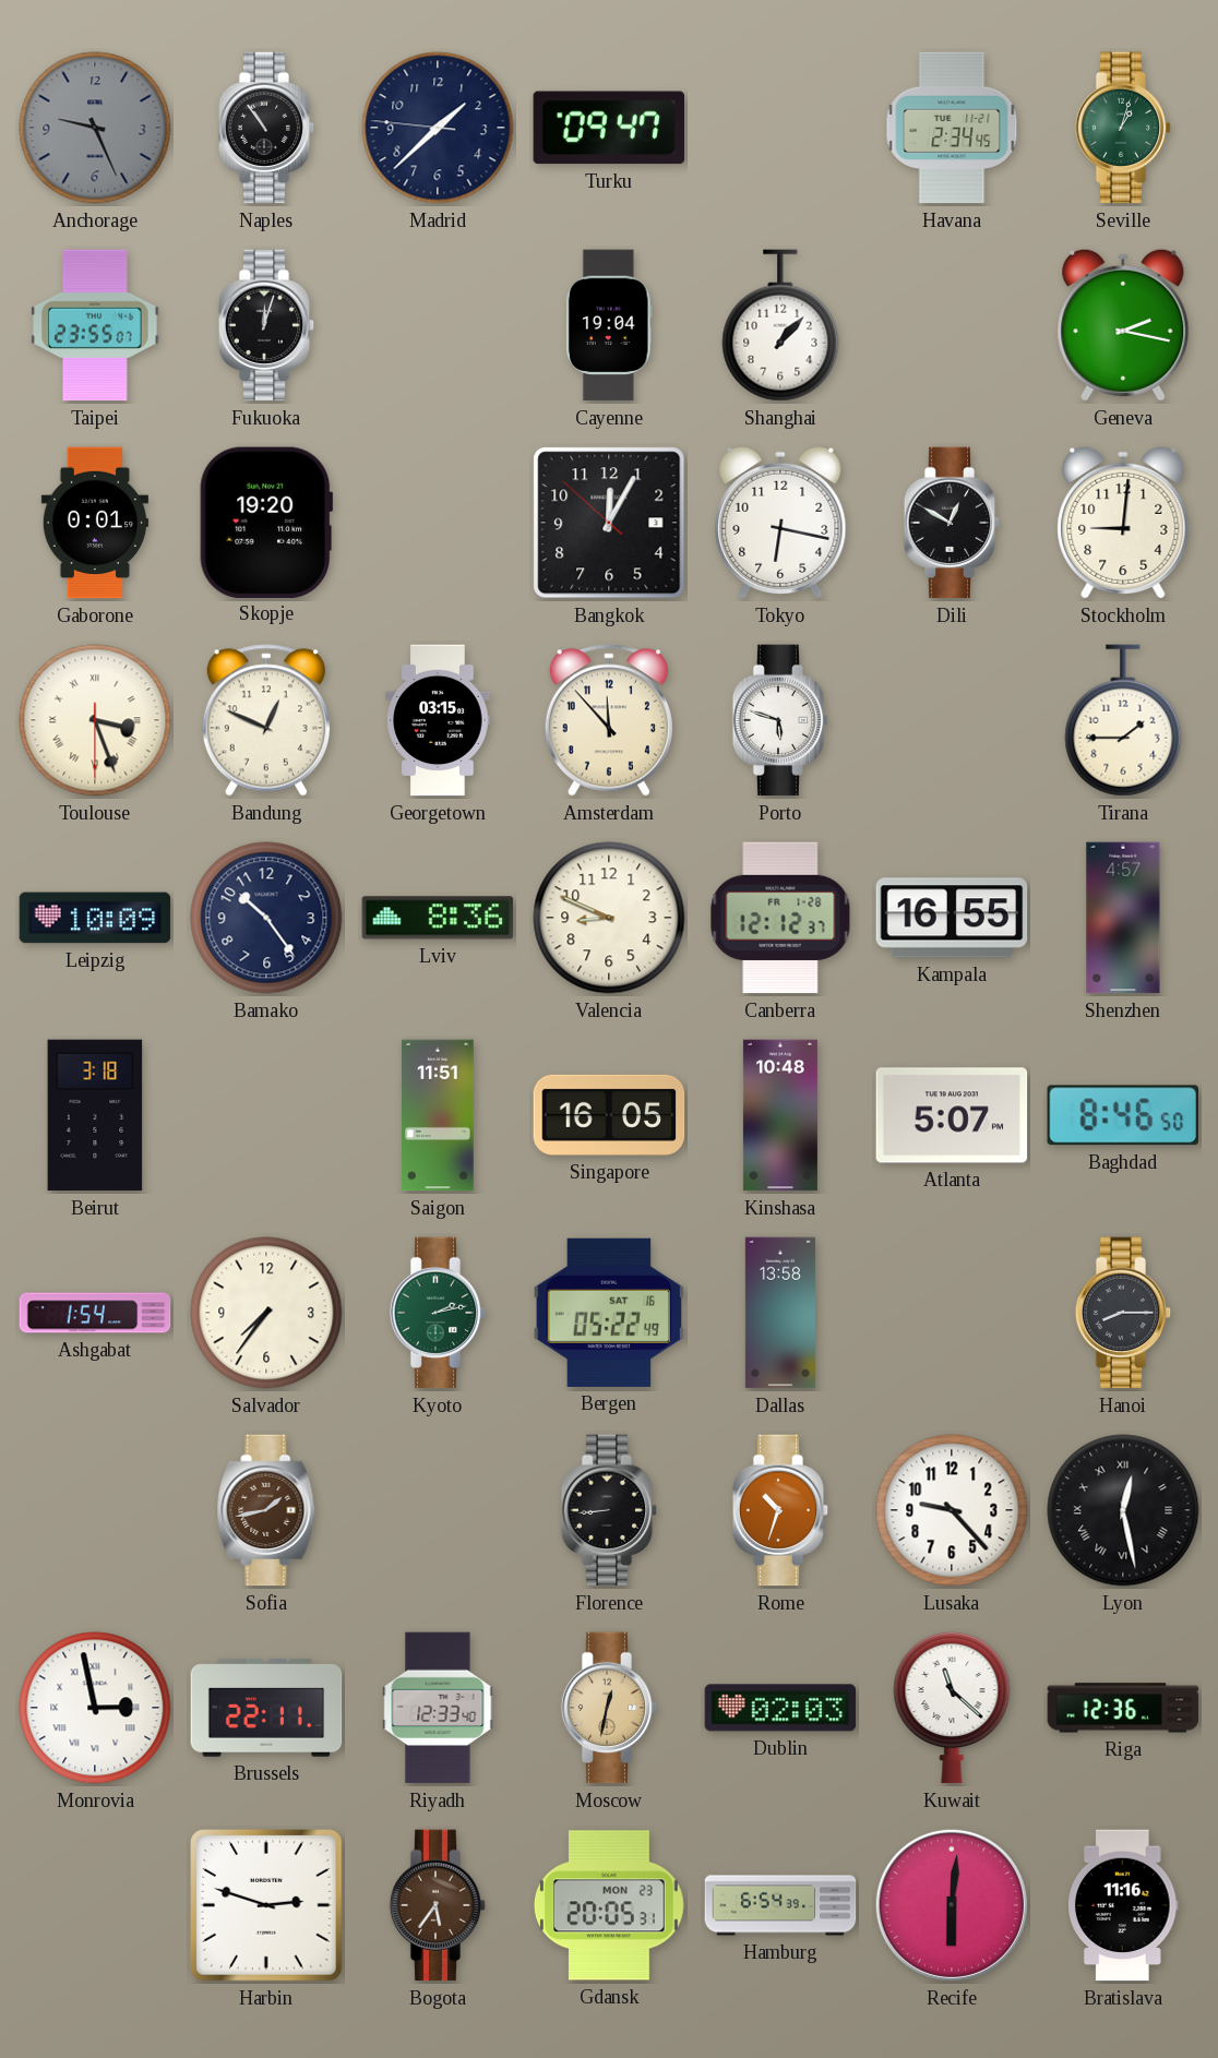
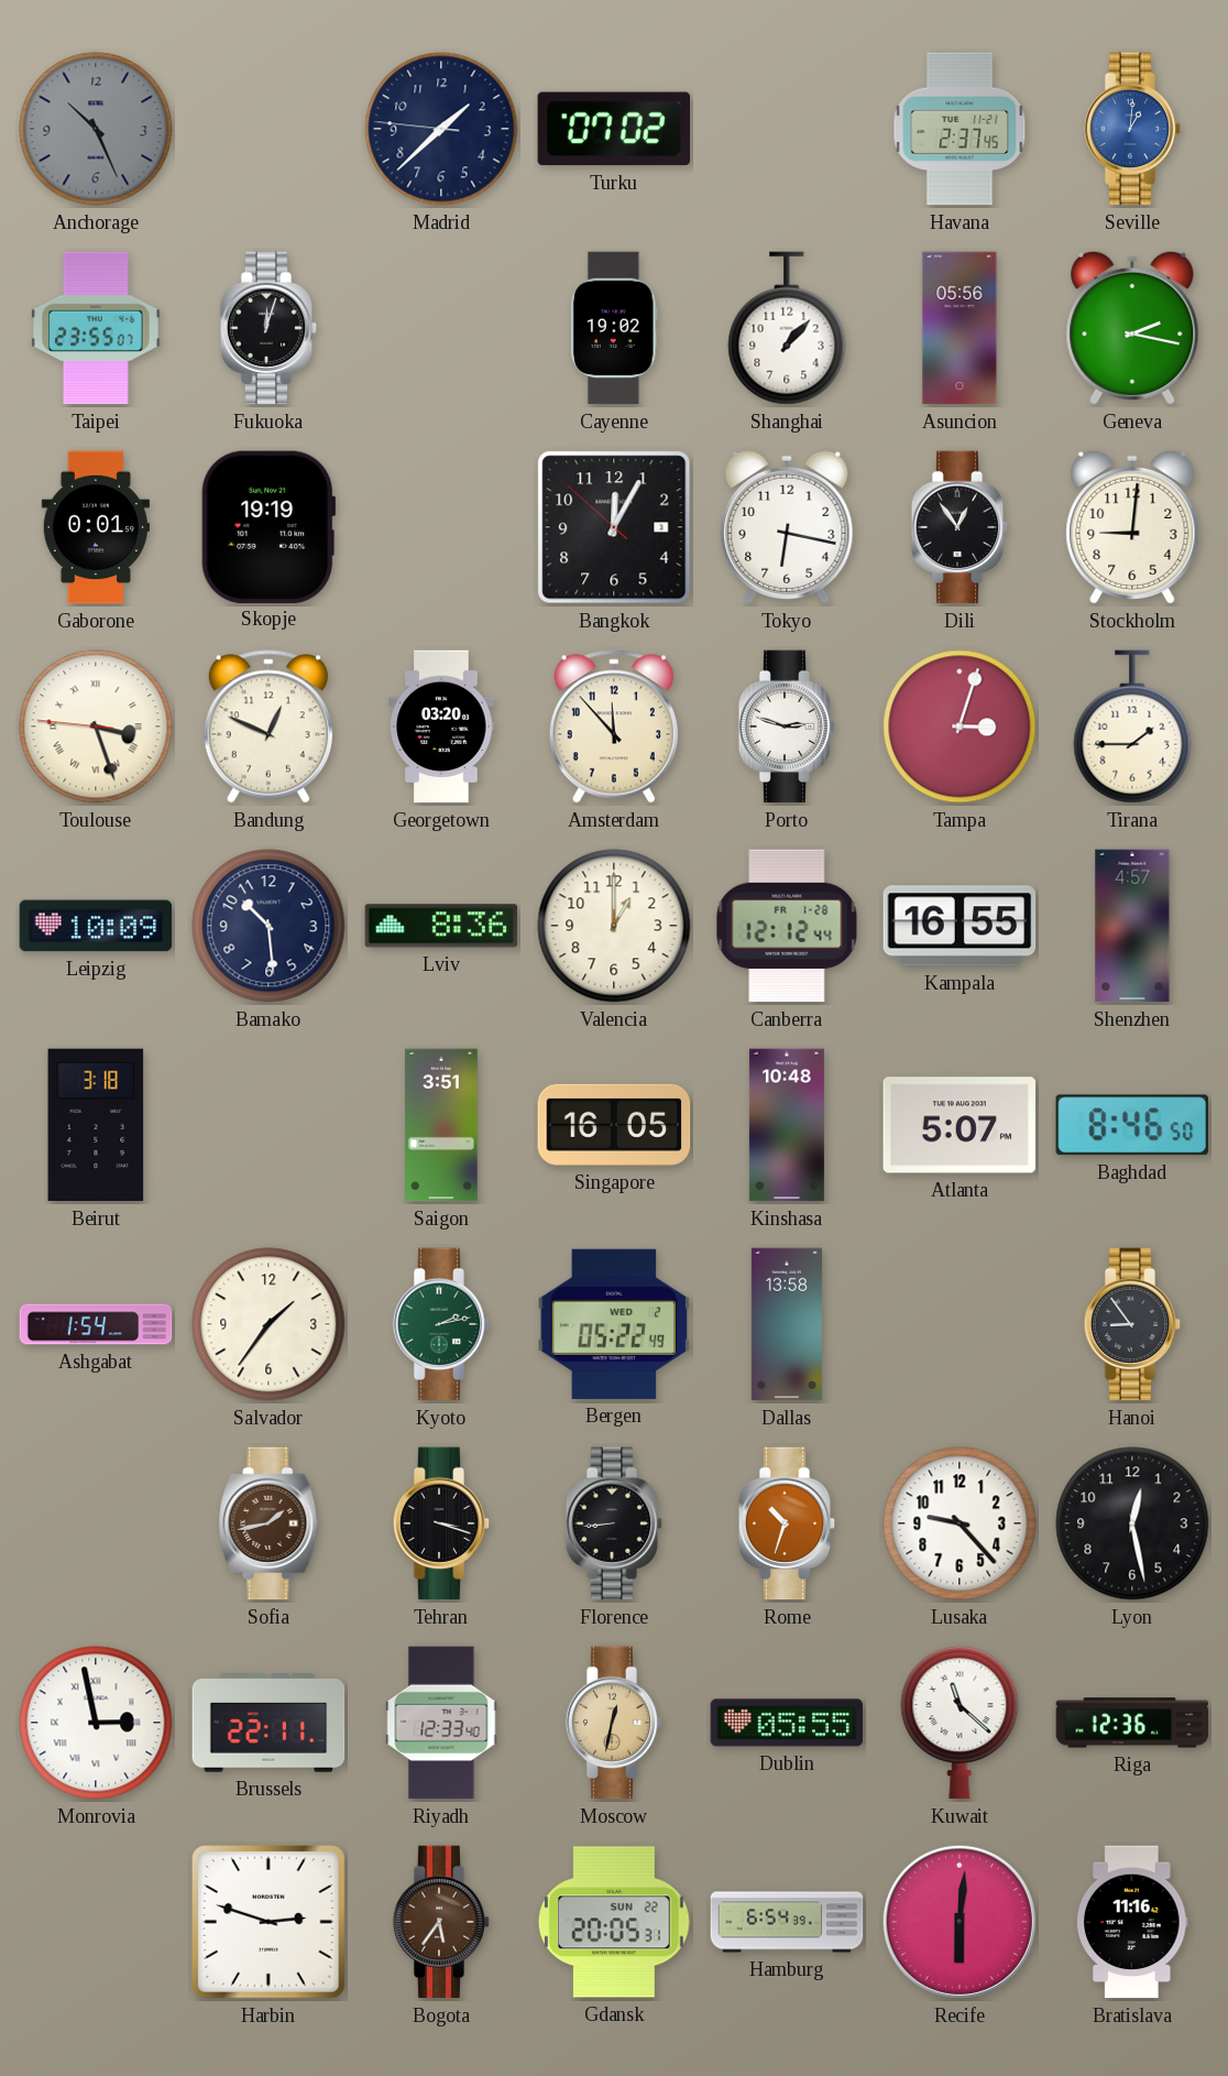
Anchorage: 9:26 -> 10:26 (96, 129)
Naples: 10:54 -> none (266, 128)
Turku: 09:47 -> 07:02 (613, 129)
Havana: 2:34 -> 2:37 (960, 129)
Seville: 1:03 -> 1:01 (1132, 129)
Seville dial: green -> blue (1132, 129)
Cayenne: 19:04 -> 19:02 (614, 328)
Asuncion: none -> 05:56 (960, 328)
Skopje: 19:20 -> 19:19 (268, 526)
Dili: 12:50 -> 12:54 (960, 527)
Toulouse: 3:26:30 -> 3:26:46 (96, 726)
Georgetown: 03:15 -> 03:20 (441, 726)
Porto: 5:48 -> 2:48 (787, 726)
Tampa: none -> 3:03 (960, 726)
Bamako: 10:24 -> 10:29 (268, 926)
Valencia: 8:49 -> 1:00 (614, 926)
Canberra: 12:12:37 -> 12:12:44 (787, 926)
Saigon: 11:51 -> 3:51 (441, 1125)
Salvador: 7:36 -> 1:36 (268, 1324)
Bergen date: SAT 16 -> WED 2 (614, 1324)
Hanoi: 8:15 -> 8:54 (1132, 1324)
Tehran: none -> 3:18 (441, 1523)
Lyon numerals: Roman -> Arabic (1132, 1523)
Dublin: 02:03 -> 05:55 (787, 1723)
Gdansk date: MON 23 -> SUN 22 (614, 1922)
